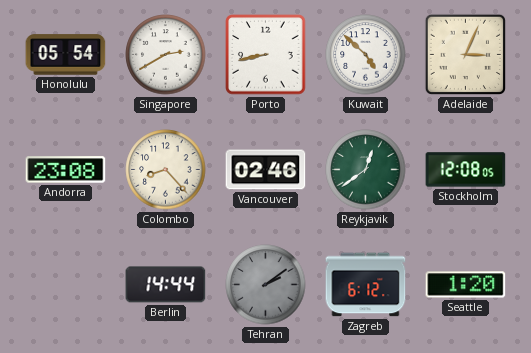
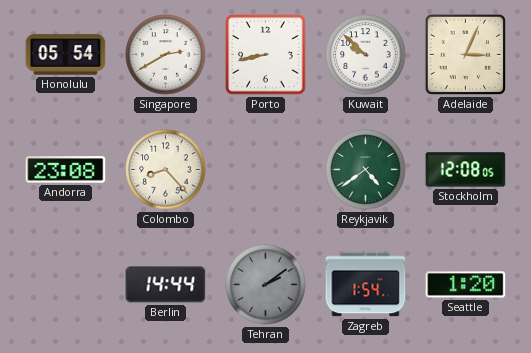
Kuwait: 4:52 -> 9:52 (366, 55)
Vancouver: 02:46 -> none (266, 170)
Reykjavik: 12:39 -> 4:39 (366, 170)
Zagreb: 6:12 -> 1:54 (366, 285)
